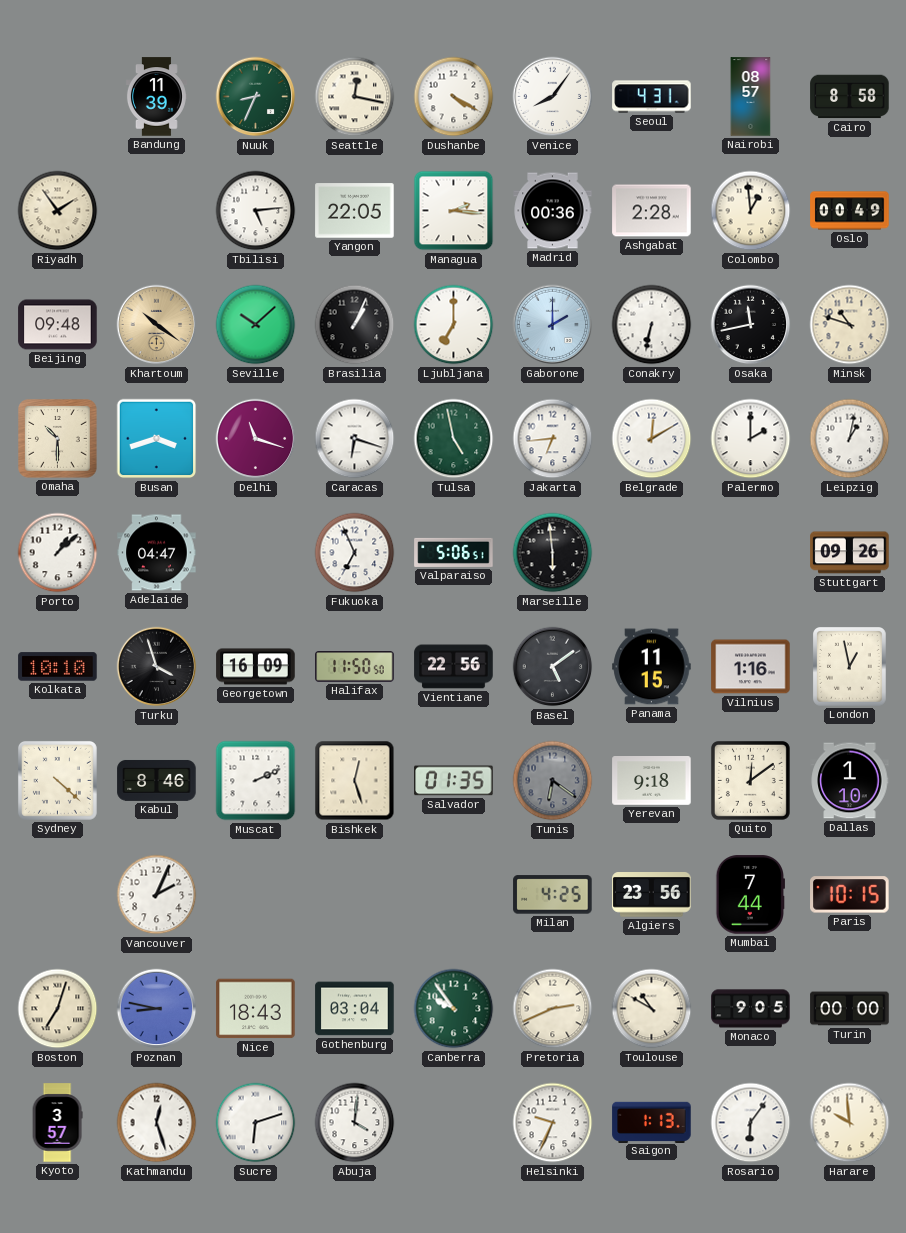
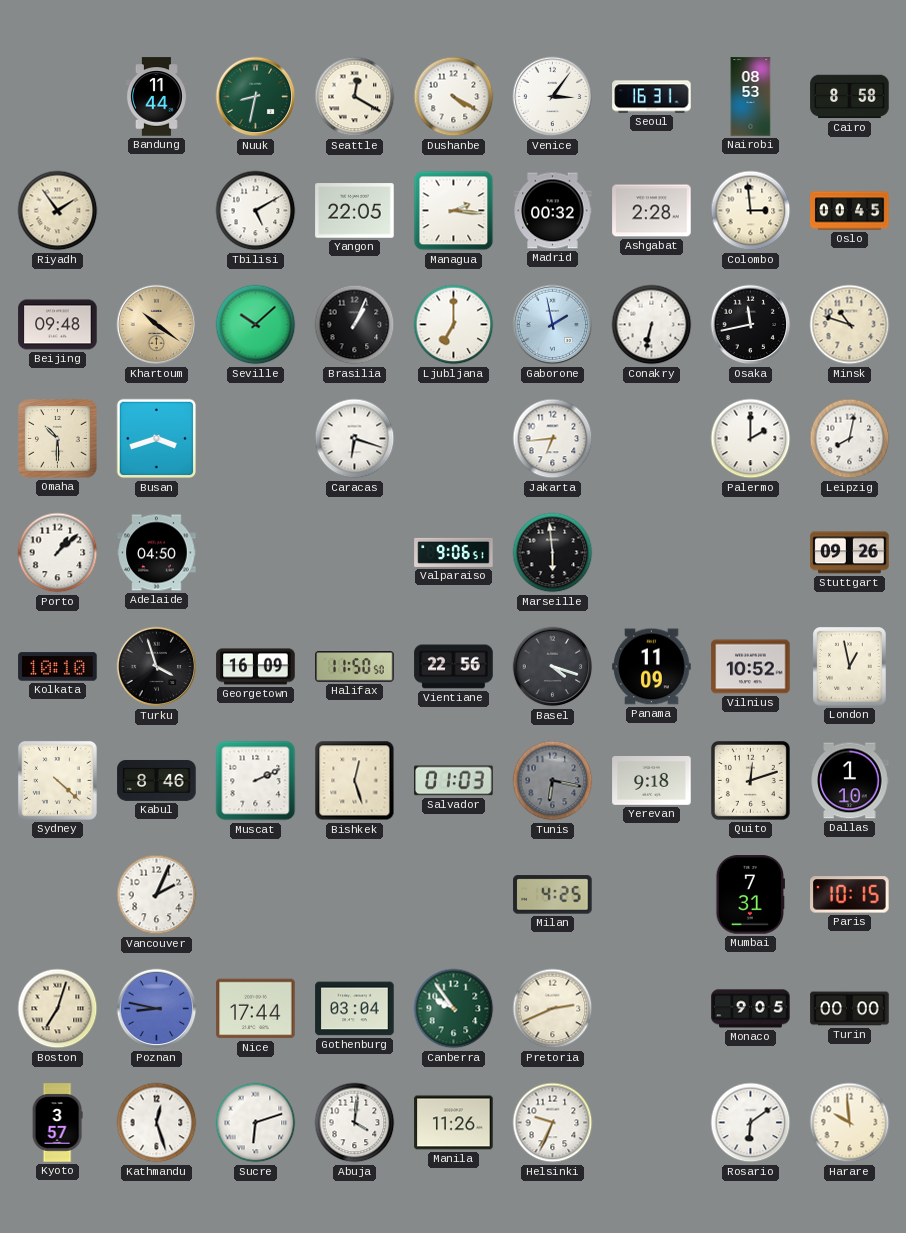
Bandung: 11:39 -> 11:44 (156, 97)
Nuuk: 8:34 -> 8:32 (256, 97)
Seattle: 12:17 -> 12:20 (355, 97)
Venice: 8:06 -> 3:06 (553, 97)
Seoul: 4:31 -> 16:31 (652, 97)
Nairobi: 08:57 -> 08:53 (751, 97)
Tbilisi: 5:14 -> 5:10 (256, 211)
Madrid: 00:36 -> 00:32 (553, 211)
Colombo: 12:59 -> 2:59 (751, 211)
Oslo: 00:49 -> 00:45 (850, 211)
Gaborone: 2:00 -> 1:58 (553, 325)
Delhi: 11:18 -> none (256, 439)
Tulsa: 4:58 -> none (454, 439)
Belgrade: 12:10 -> none (652, 439)
Leipzig: 1:02 -> 8:02 (850, 439)
Adelaide: 04:47 -> 04:50 (157, 553)
Fukuoka: 6:56 -> none (355, 553)
Valparaiso: 5:06 -> 9:06 (454, 552)
Basel: 5:09 -> 4:18 (553, 667)
Panama: 11:15 -> 11:09 (652, 667)
Vilnius: 1:16 -> 10:52 (751, 667)
Salvador: 01:35 -> 01:03 (454, 781)
Tunis: 6:21 -> 6:17 (553, 781)
Quito: 12:09 -> 12:12 (750, 780)
Algiers: 23:56 -> none (652, 895)
Mumbai: 7:44 -> 7:31 (750, 895)
Nice: 18:43 -> 17:44 (256, 1009)
Toulouse: 10:50 -> none (652, 1009)
Manila: none -> 11:26 (454, 1123)
Saigon: 1:13 -> none (652, 1122)
Rosario: 6:06 -> 6:09 (751, 1123)
